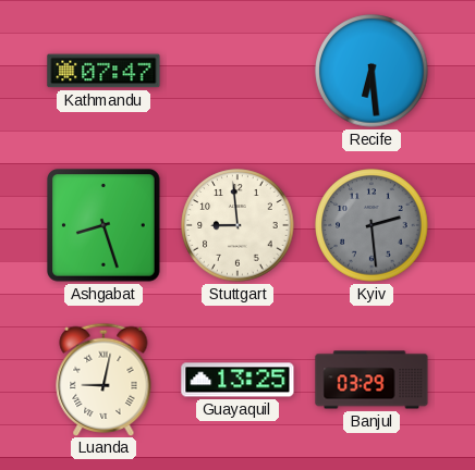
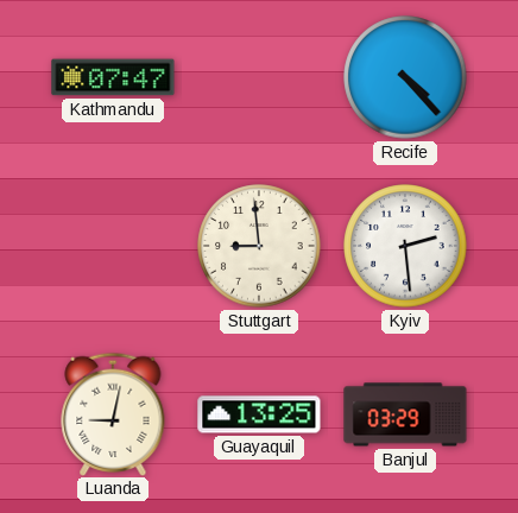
Recife: 6:29 -> 4:23 (405, 77)
Ashgabat: 8:27 -> none (105, 226)
Kyiv dial: grey -> white (405, 246)
